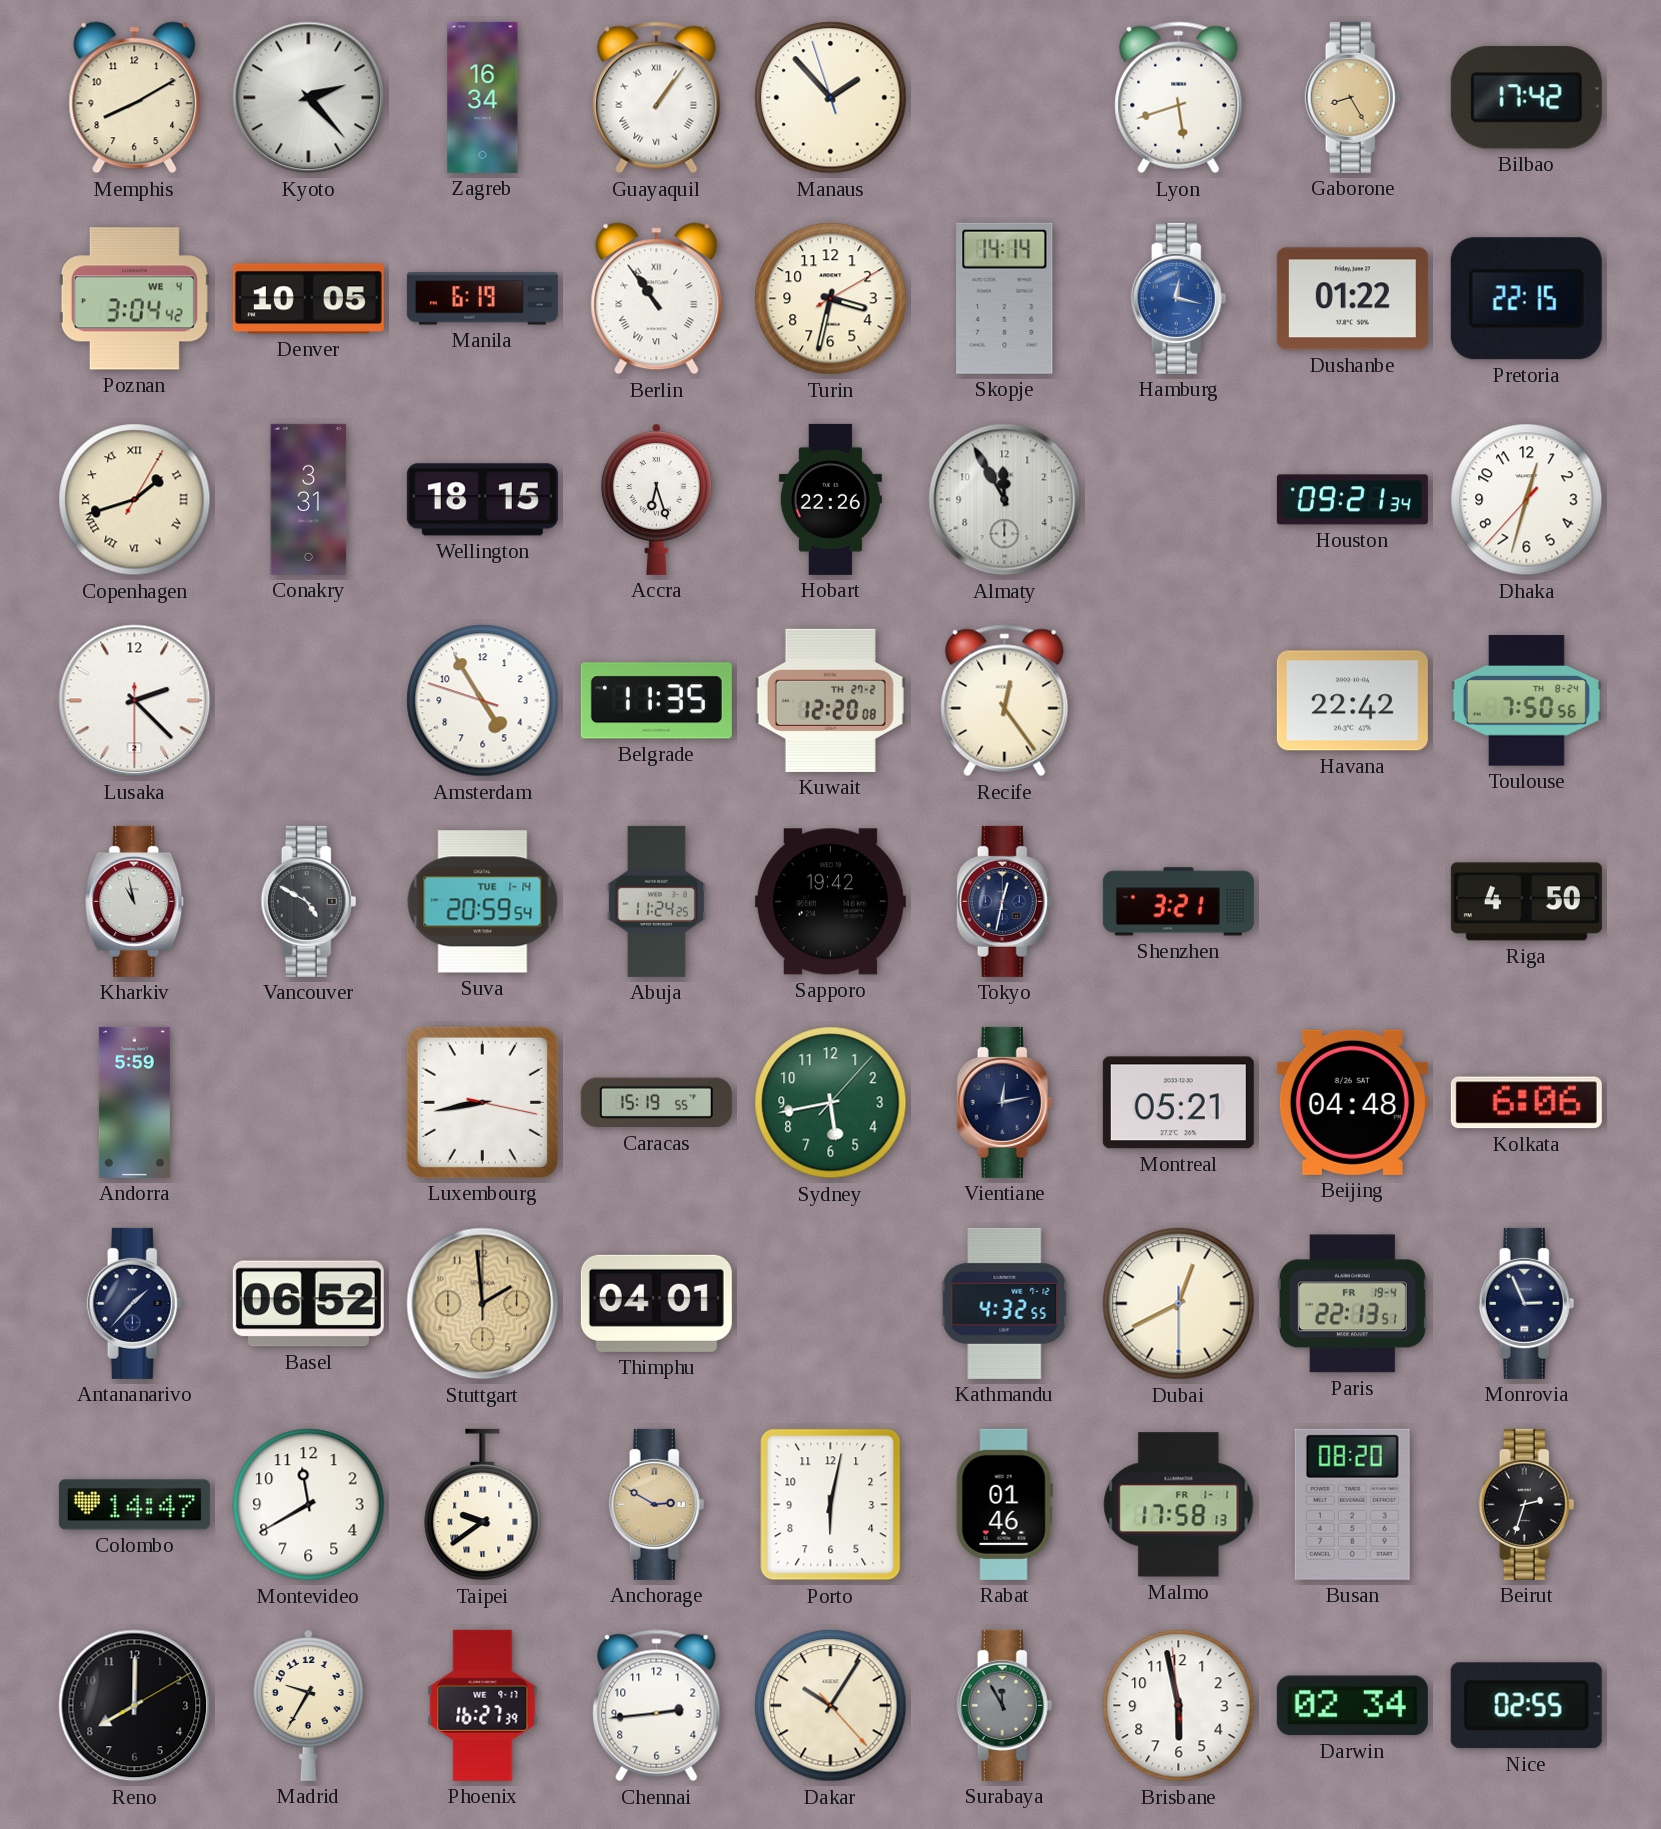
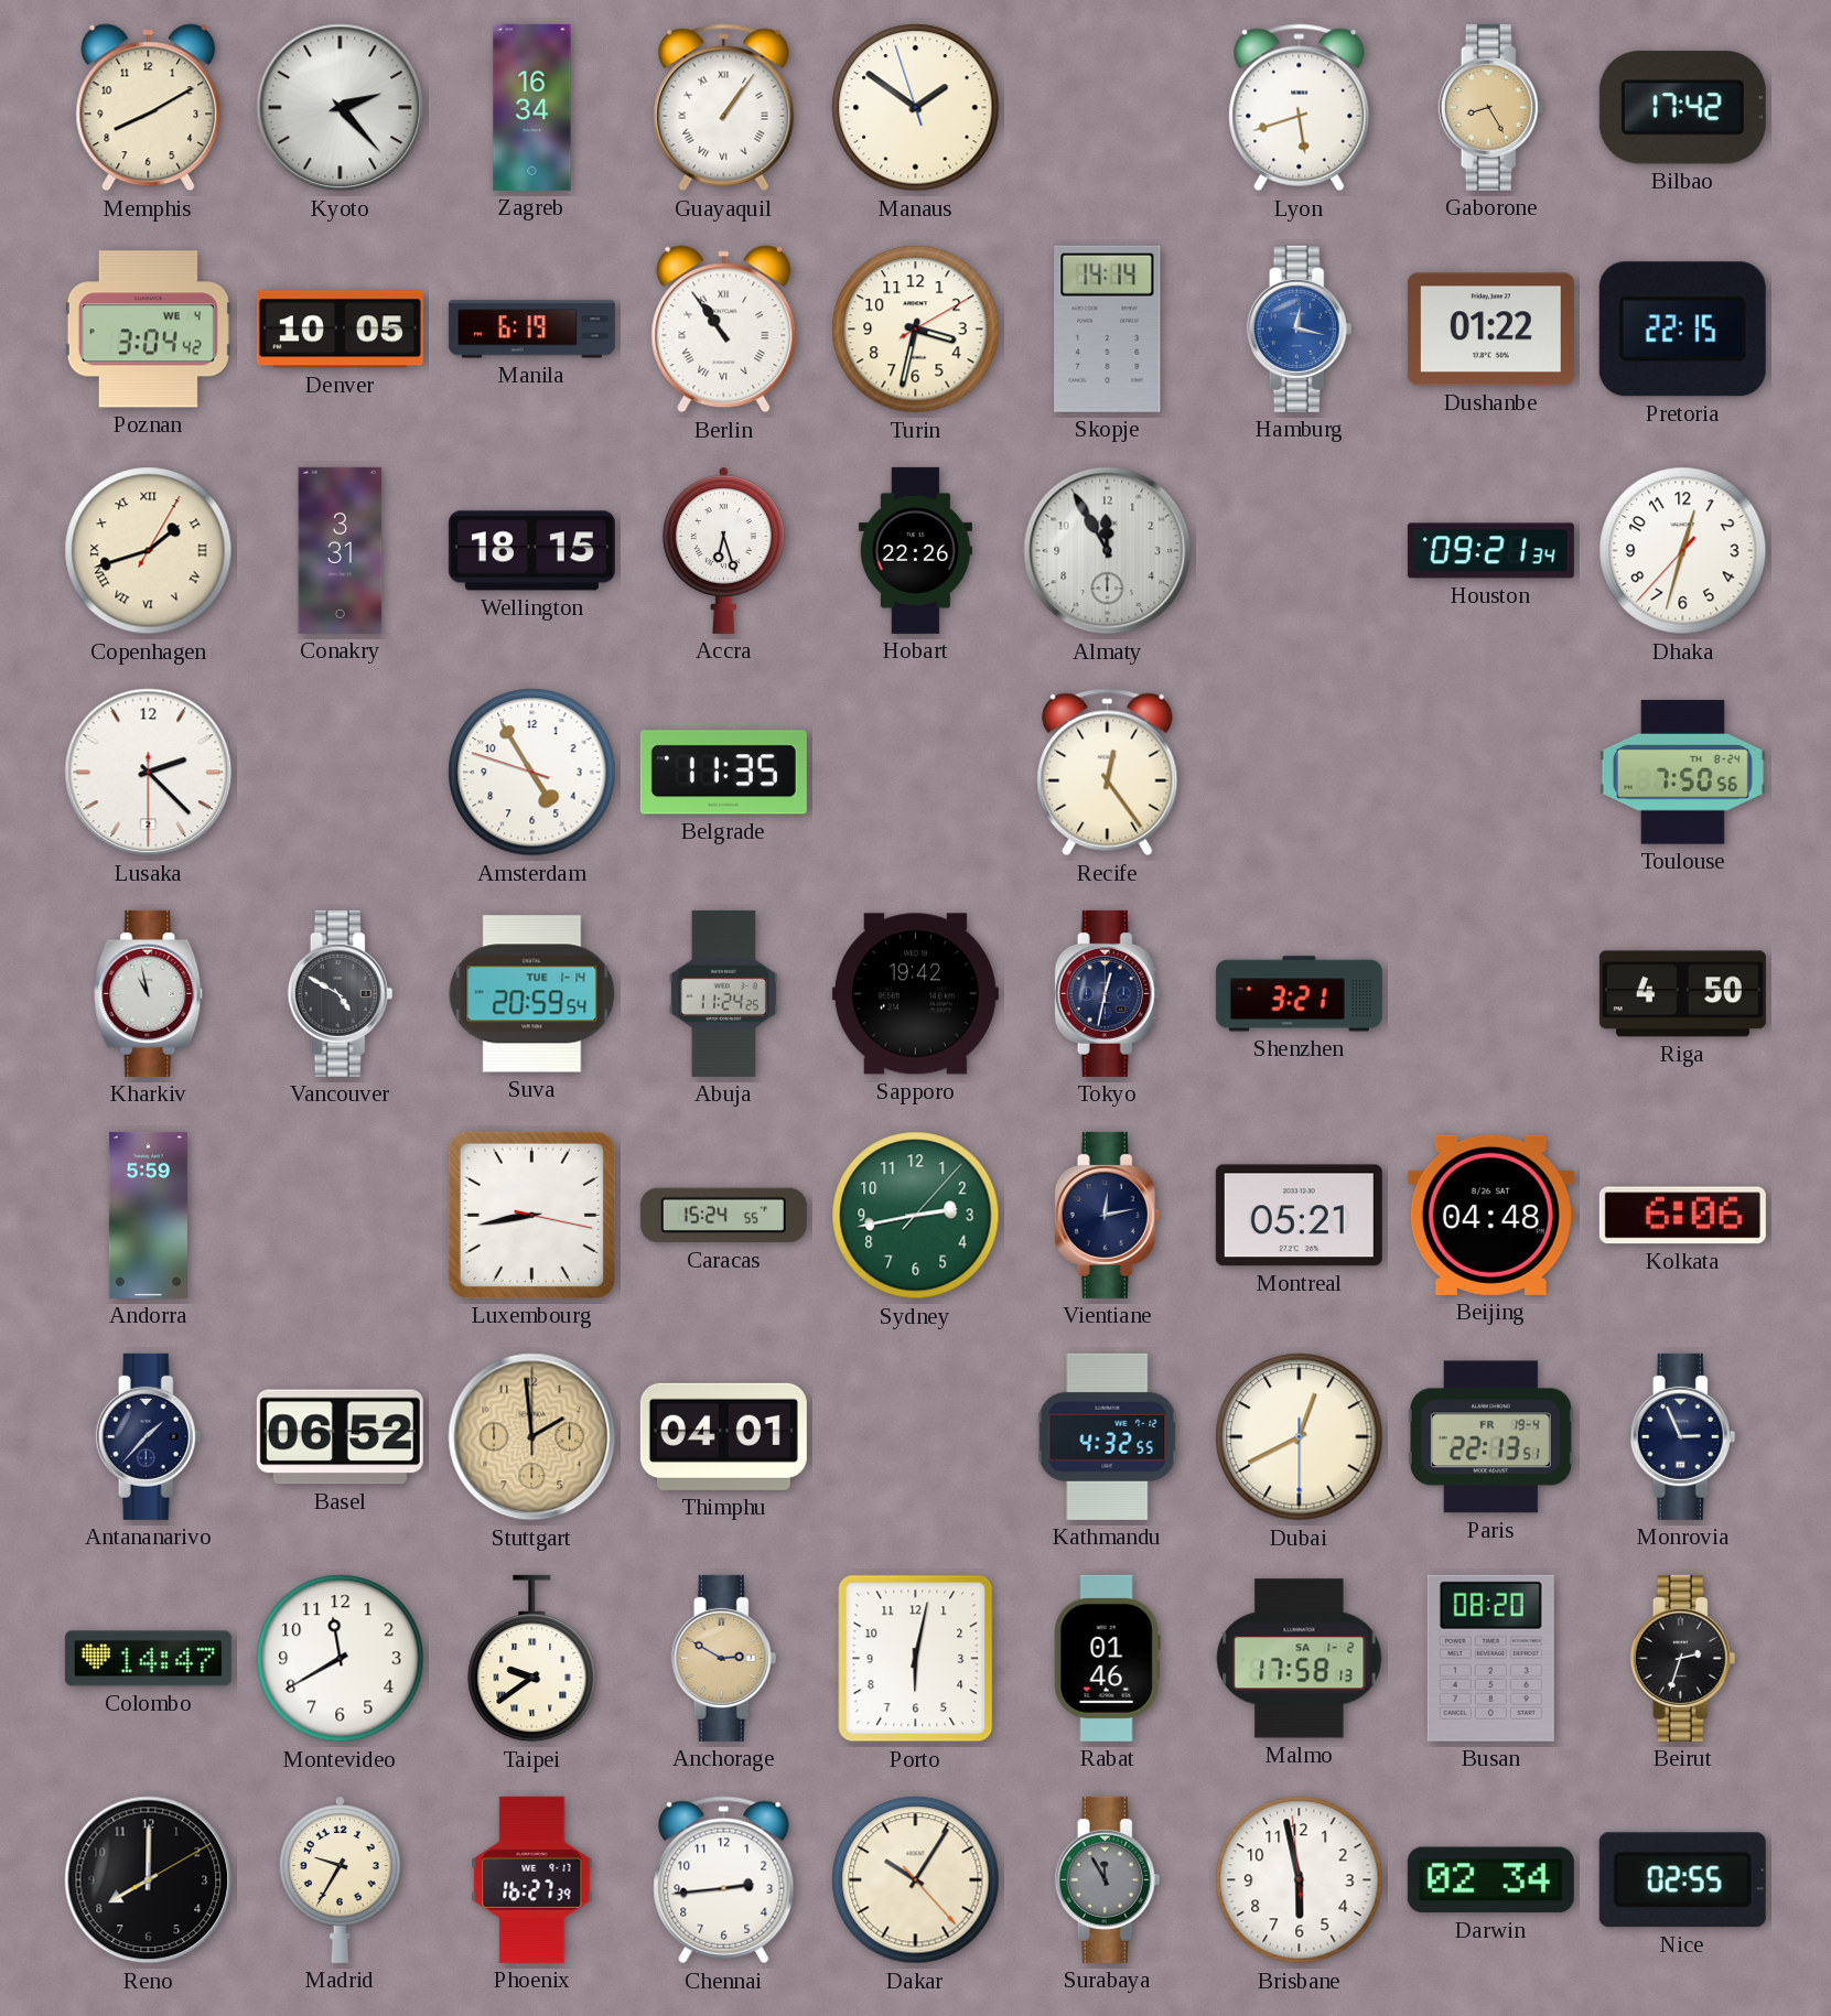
Manaus: 1:52 -> 1:50 (916, 108)
Kuwait: 12:20 -> none (830, 700)
Havana: 22:42 -> none (1352, 701)
Caracas: 15:19 -> 15:24 (723, 1216)
Sydney: 5:43 -> 2:43 (916, 1216)
Malmo date: FR 1-1 -> SA 1-2 (1300, 1659)
